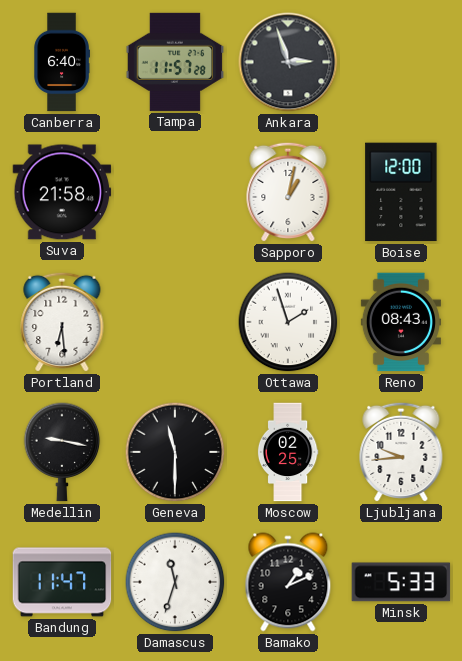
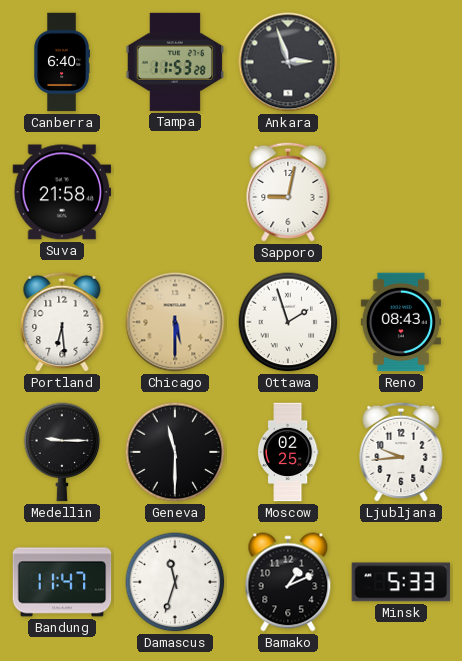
Tampa: 11:57 -> 11:53 (175, 62)
Sapporo: 1:02 -> 9:02 (288, 192)
Boise: 12:00 -> none (401, 192)
Chicago: none -> 5:30 (175, 322)
Medellin: 9:17 -> 9:15 (62, 452)
